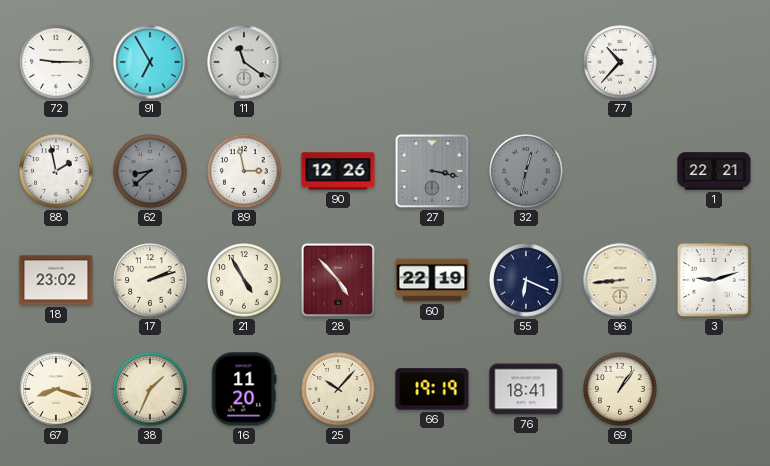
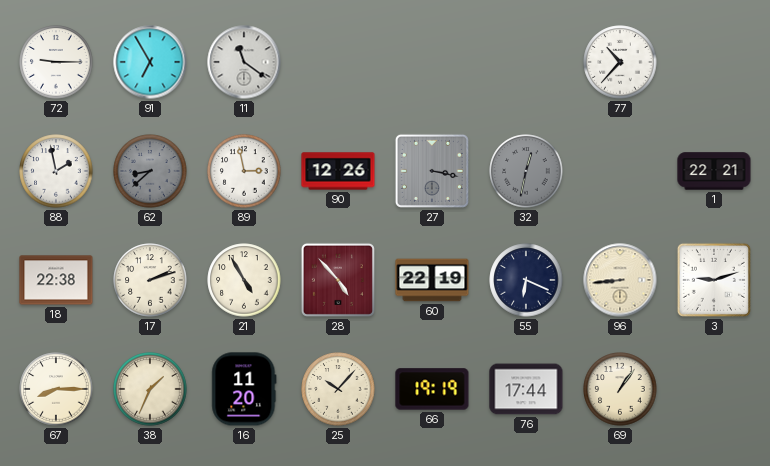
18: 23:02 -> 22:38 (56, 280)
67: 8:18 -> 8:15 (56, 389)
76: 18:41 -> 17:44 (526, 389)
